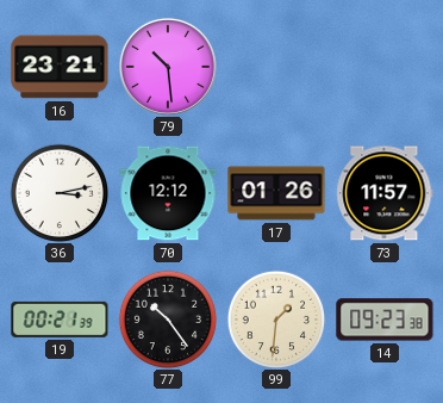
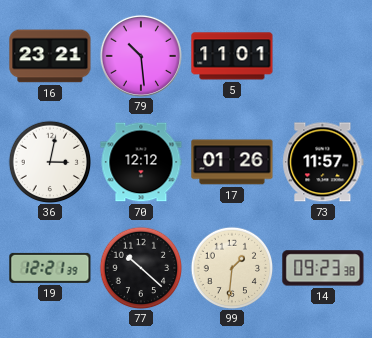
5: none -> 11:01 (232, 56)
36: 3:13 -> 3:02 (50, 162)
19: 00:21 -> 12:21 (50, 268)
77: 10:24 -> 10:22 (141, 268)
